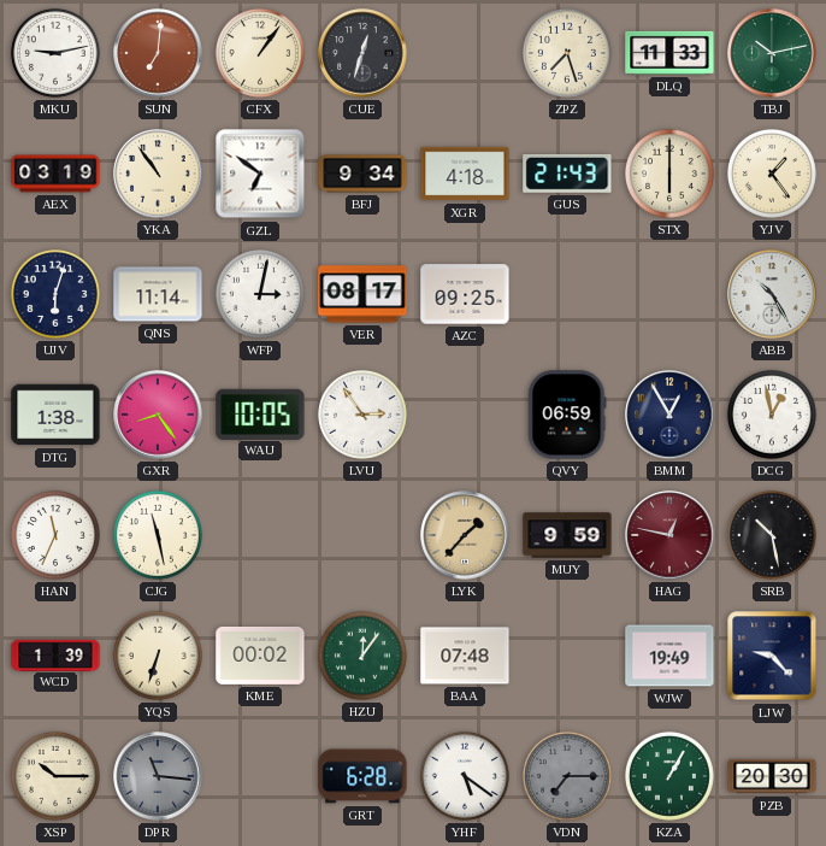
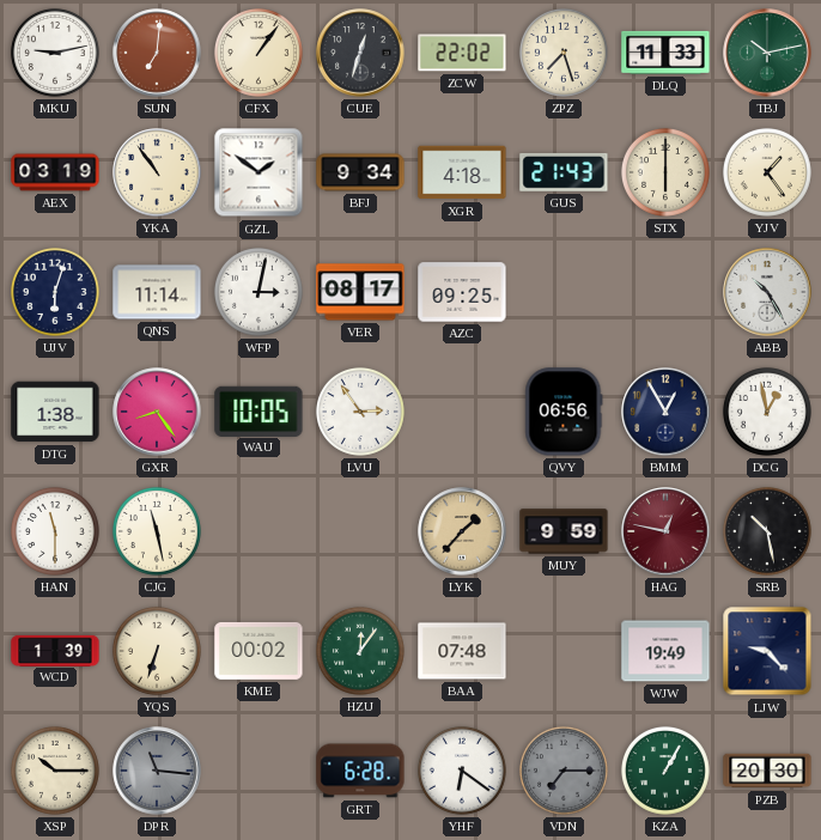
ZCW: none -> 22:02 (462, 53)
GZL: 6:51 -> 1:51 (259, 172)
QVY: 06:59 -> 06:56 (564, 412)
HAN: 11:34 -> 11:30 (55, 531)
YHF: 5:21 -> 6:21 (462, 771)
